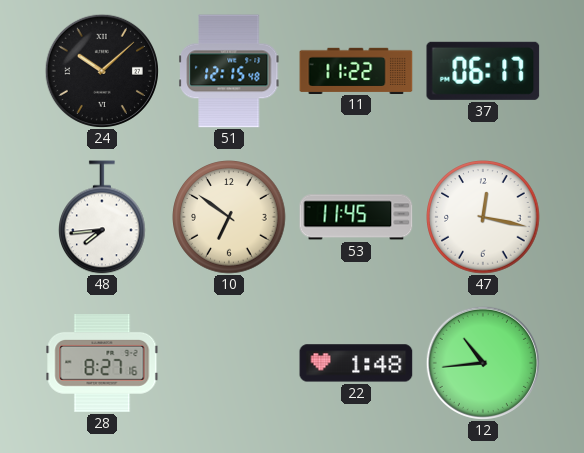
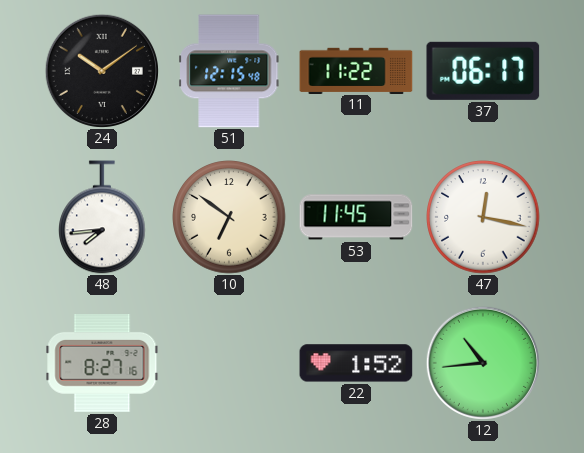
24: 10:08 -> 10:09 (102, 71)
22: 1:48 -> 1:52 (356, 363)
